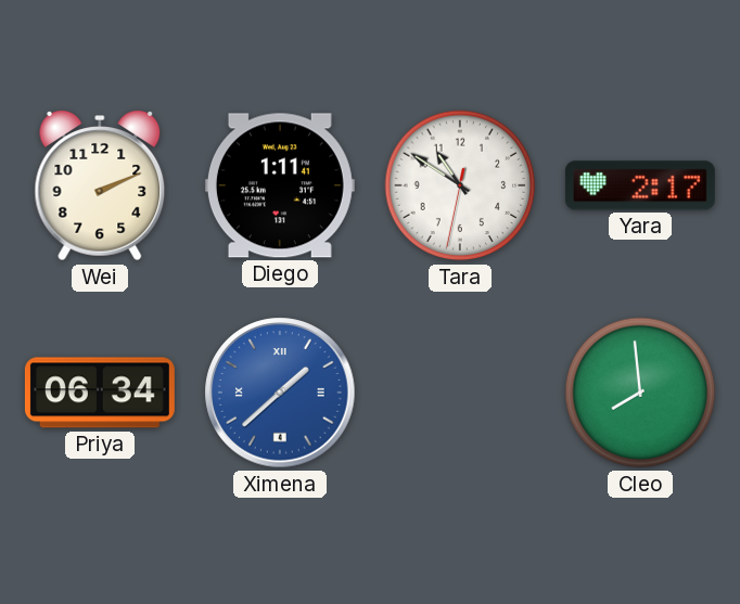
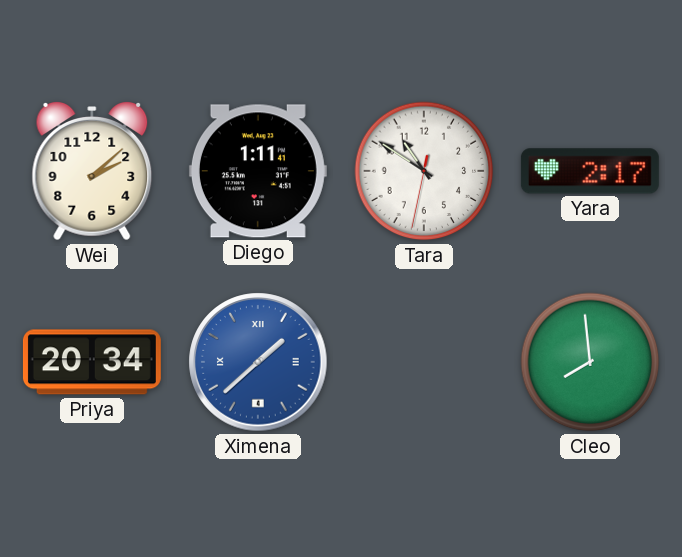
Wei: 2:11 -> 2:08 (92, 171)
Priya: 06:34 -> 20:34 (92, 362)
